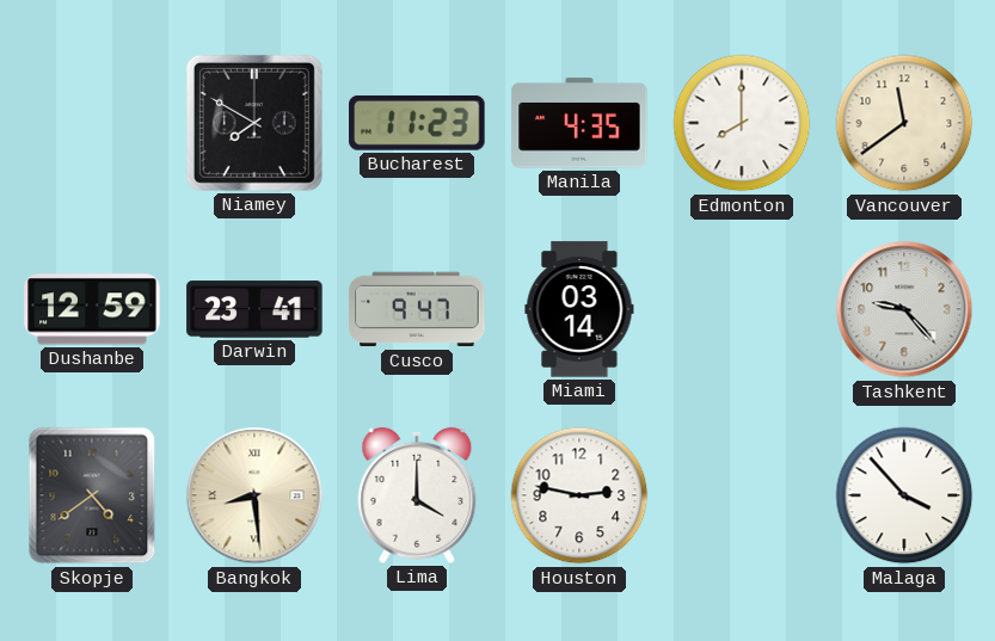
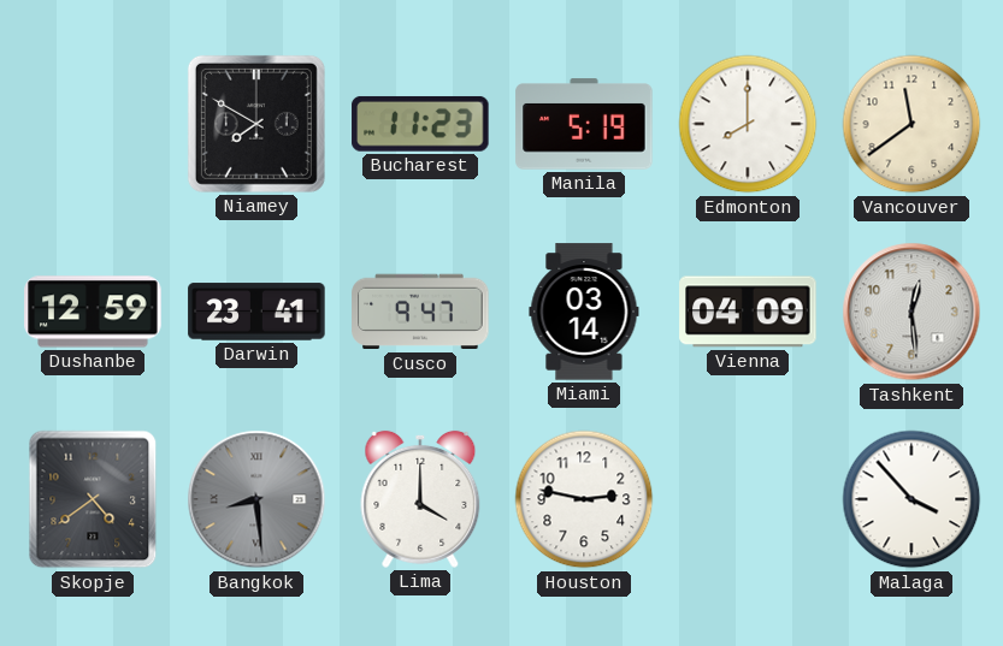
Manila: 4:35 -> 5:19 (584, 124)
Vienna: none -> 04:09 (748, 312)
Tashkent: 9:23 -> 12:29 (911, 312)
Bangkok dial: cream -> grey (256, 499)
